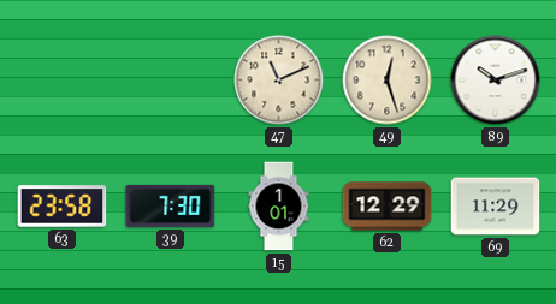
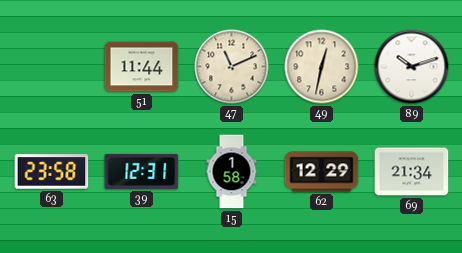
51: none -> 11:44 (142, 67)
49: 12:27 -> 12:32 (322, 67)
39: 7:30 -> 12:31 (142, 171)
15: 1:01 -> 1:58 (232, 172)
69: 11:29 -> 21:34 (412, 172)
